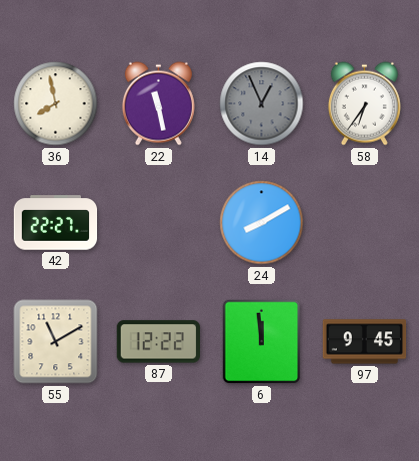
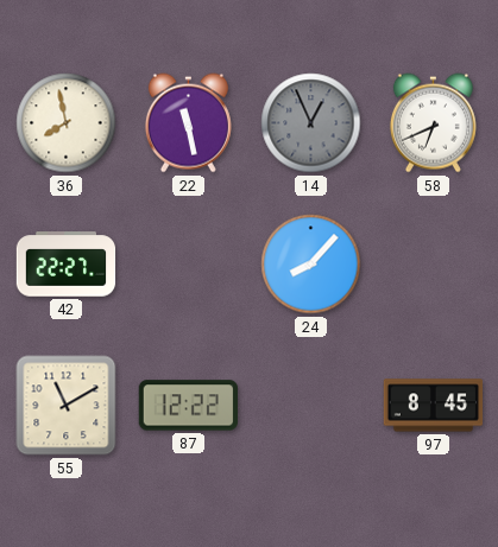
58: 6:36 -> 6:41 (433, 123)
24: 8:10 -> 8:07 (311, 265)
6: 11:59 -> none (262, 342)
97: 9:45 -> 8:45 (434, 406)
